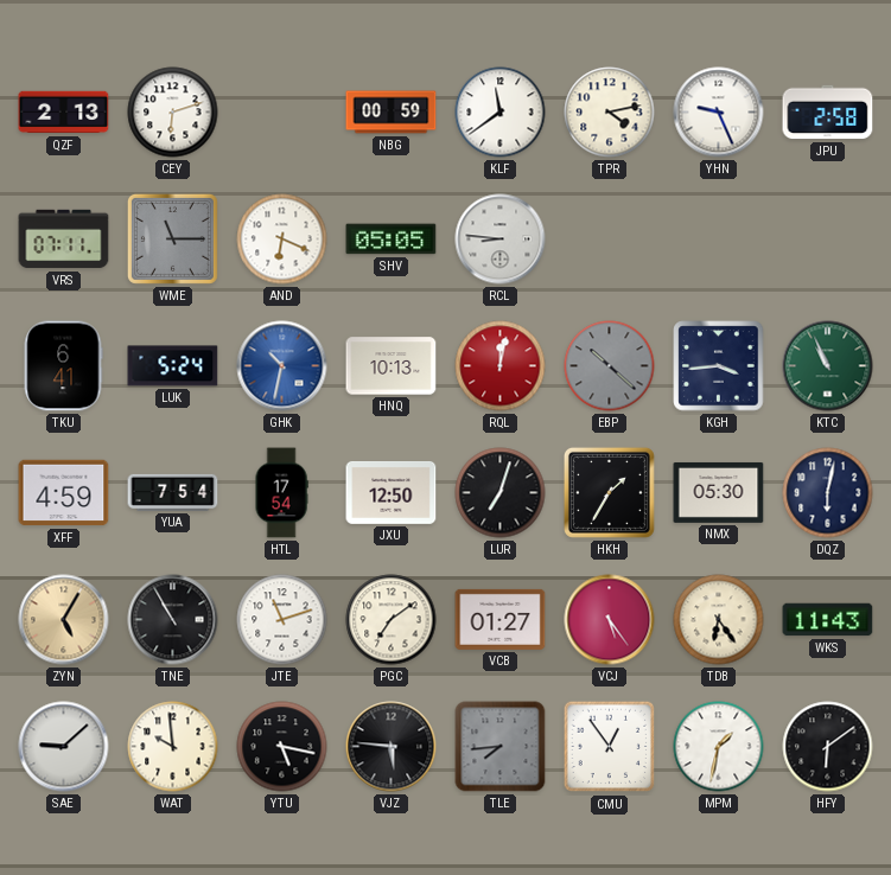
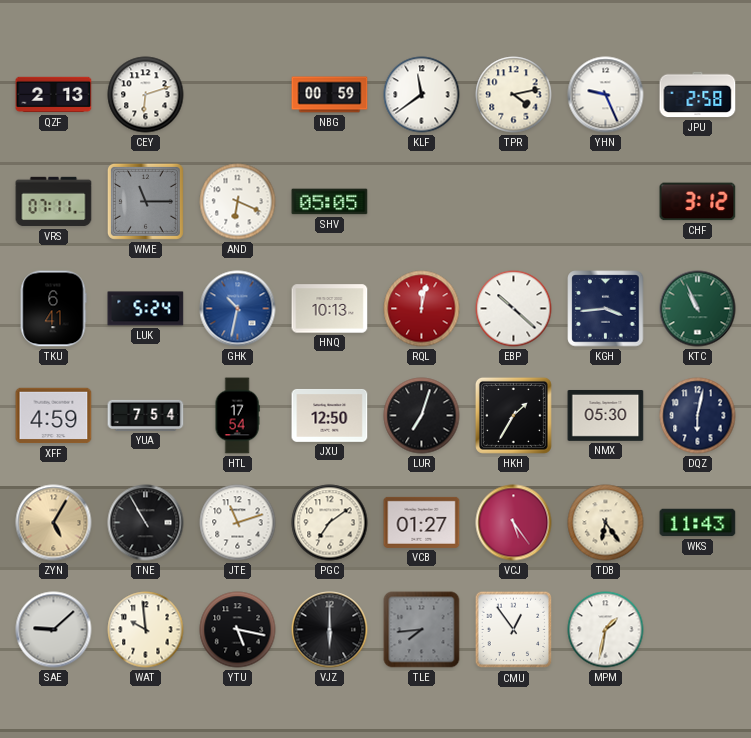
RCL: 8:46 -> none (501, 239)
CHF: none -> 3:12 (698, 202)
EBP dial: grey -> white (514, 309)
VJZ: 5:46 -> 6:00 (330, 630)
HFY: 6:09 -> none (828, 747)
